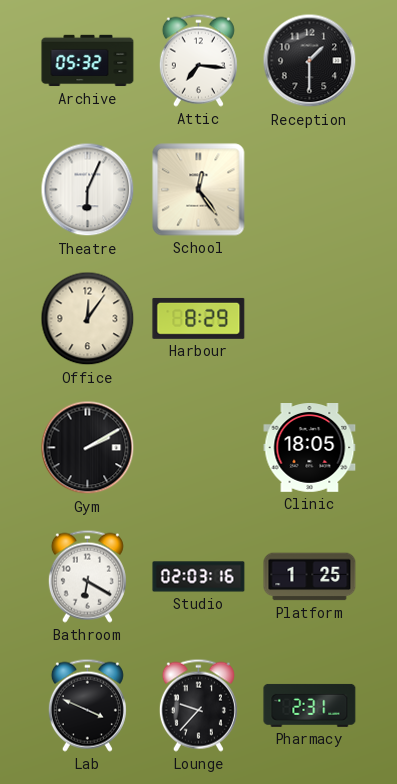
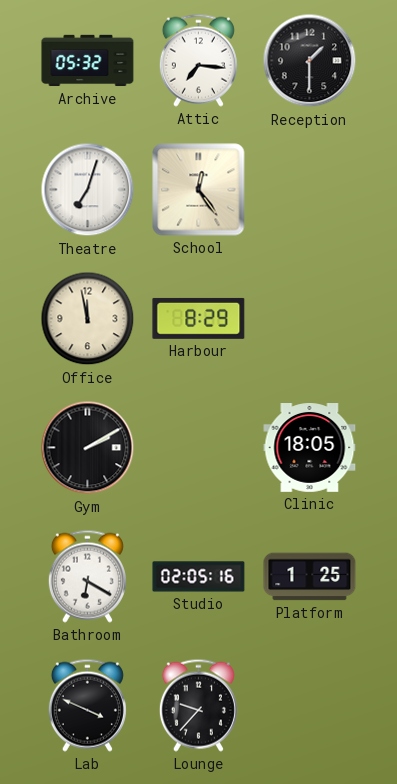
Theatre: 6:04 -> 7:03 (88, 190)
Office: 12:06 -> 11:58 (88, 319)
Studio: 02:03 -> 02:05 (199, 577)
Pharmacy: 2:31 -> none (310, 705)
